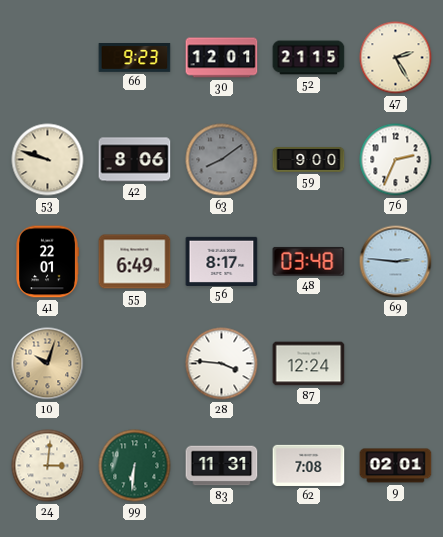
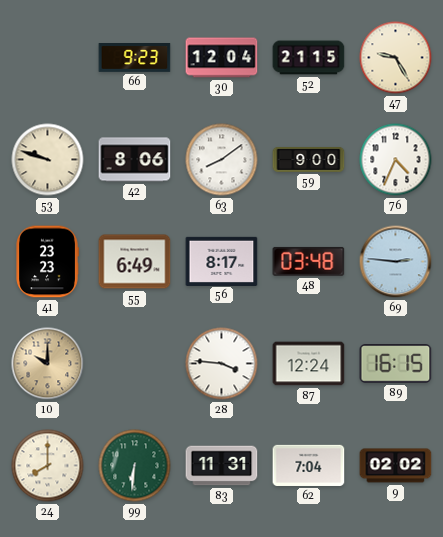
30: 12:01 -> 12:04 (222, 58)
47: 2:25 -> 9:25 (396, 58)
63 dial: grey -> white (222, 160)
76: 2:34 -> 4:34 (396, 160)
41: 22:01 -> 23:23 (47, 262)
10: 10:03 -> 10:00 (48, 364)
89: none -> 16:15 (396, 364)
24: 3:01 -> 8:00 (48, 466)
62: 7:08 -> 7:04 (309, 465)
9: 02:01 -> 02:02 (396, 466)
